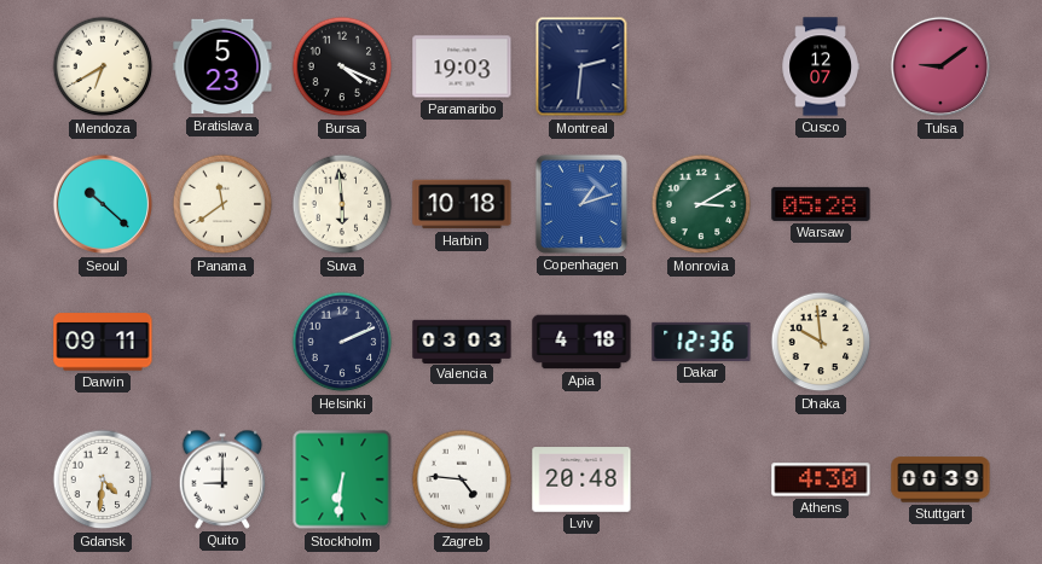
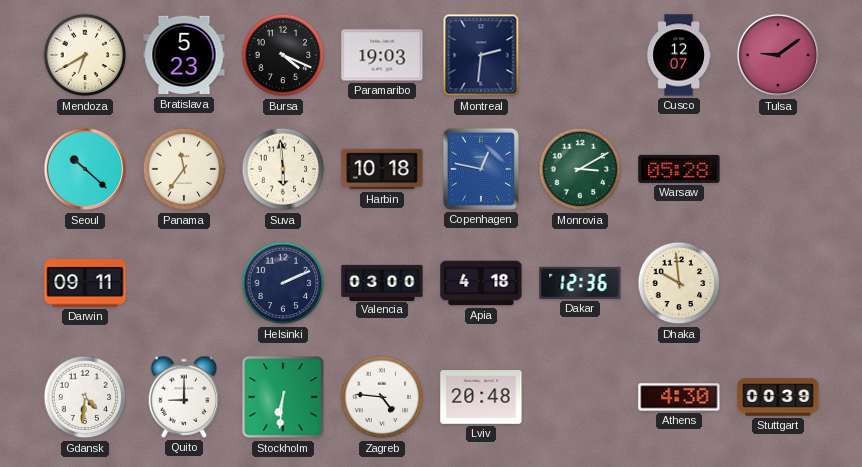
Panama: 11:39 -> 11:36 (184, 169)
Copenhagen: 1:12 -> 12:47 (481, 169)
Valencia: 03:03 -> 03:00 (382, 282)
